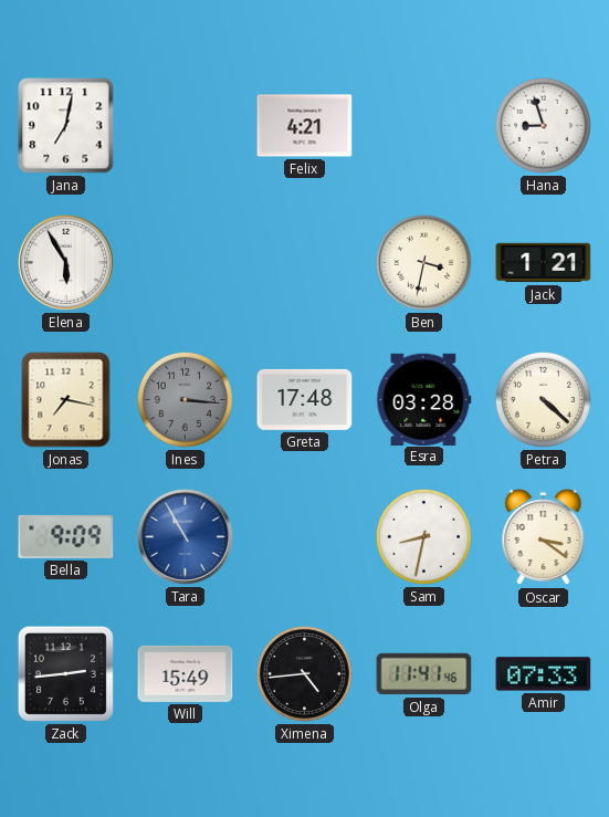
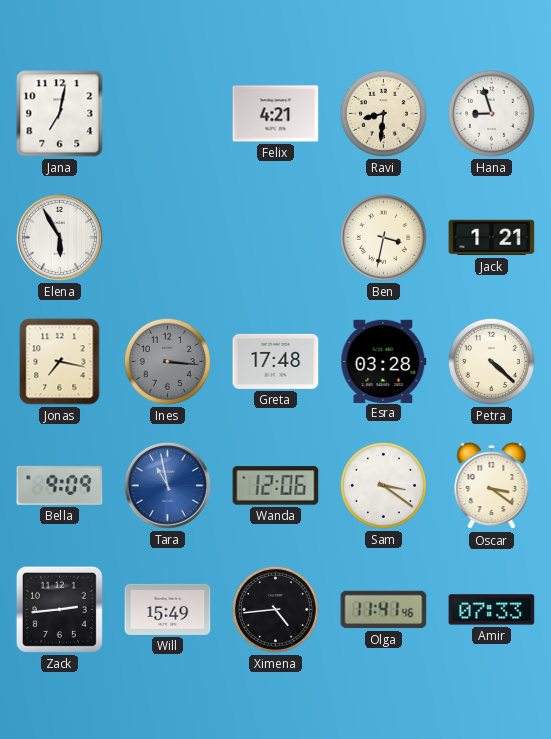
Ravi: none -> 8:31 (383, 113)
Tara: 10:55 -> 10:58 (167, 485)
Wanda: none -> 12:06 (276, 486)
Sam: 8:32 -> 3:21 (383, 485)
